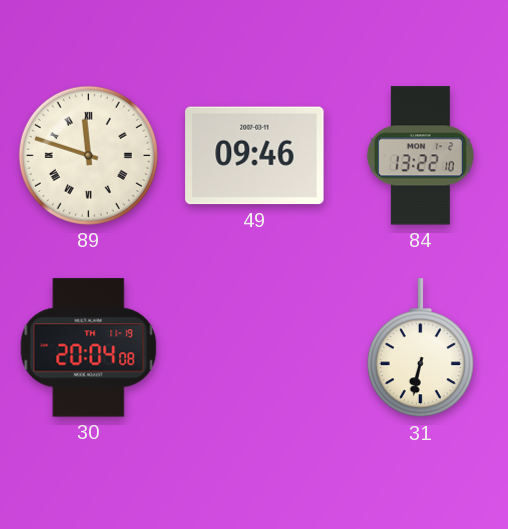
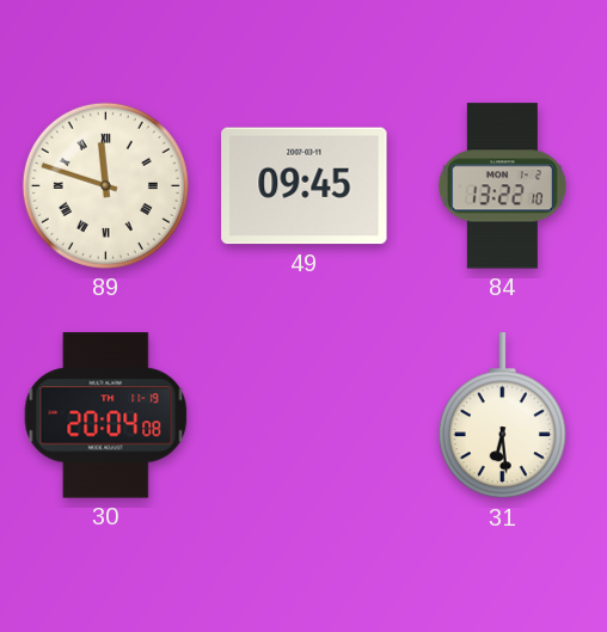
49: 09:46 -> 09:45 (305, 186)
31: 6:32 -> 6:29 (502, 416)
